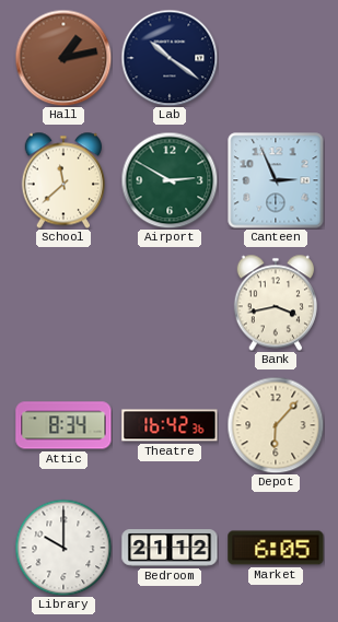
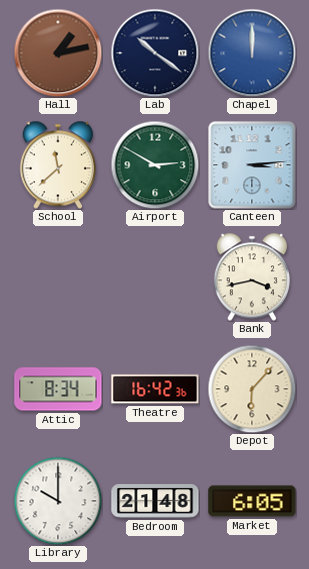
Chapel: none -> 12:00 (252, 53)
Canteen: 2:56 -> 3:14 (252, 165)
Bedroom: 21:12 -> 21:48 (155, 501)
